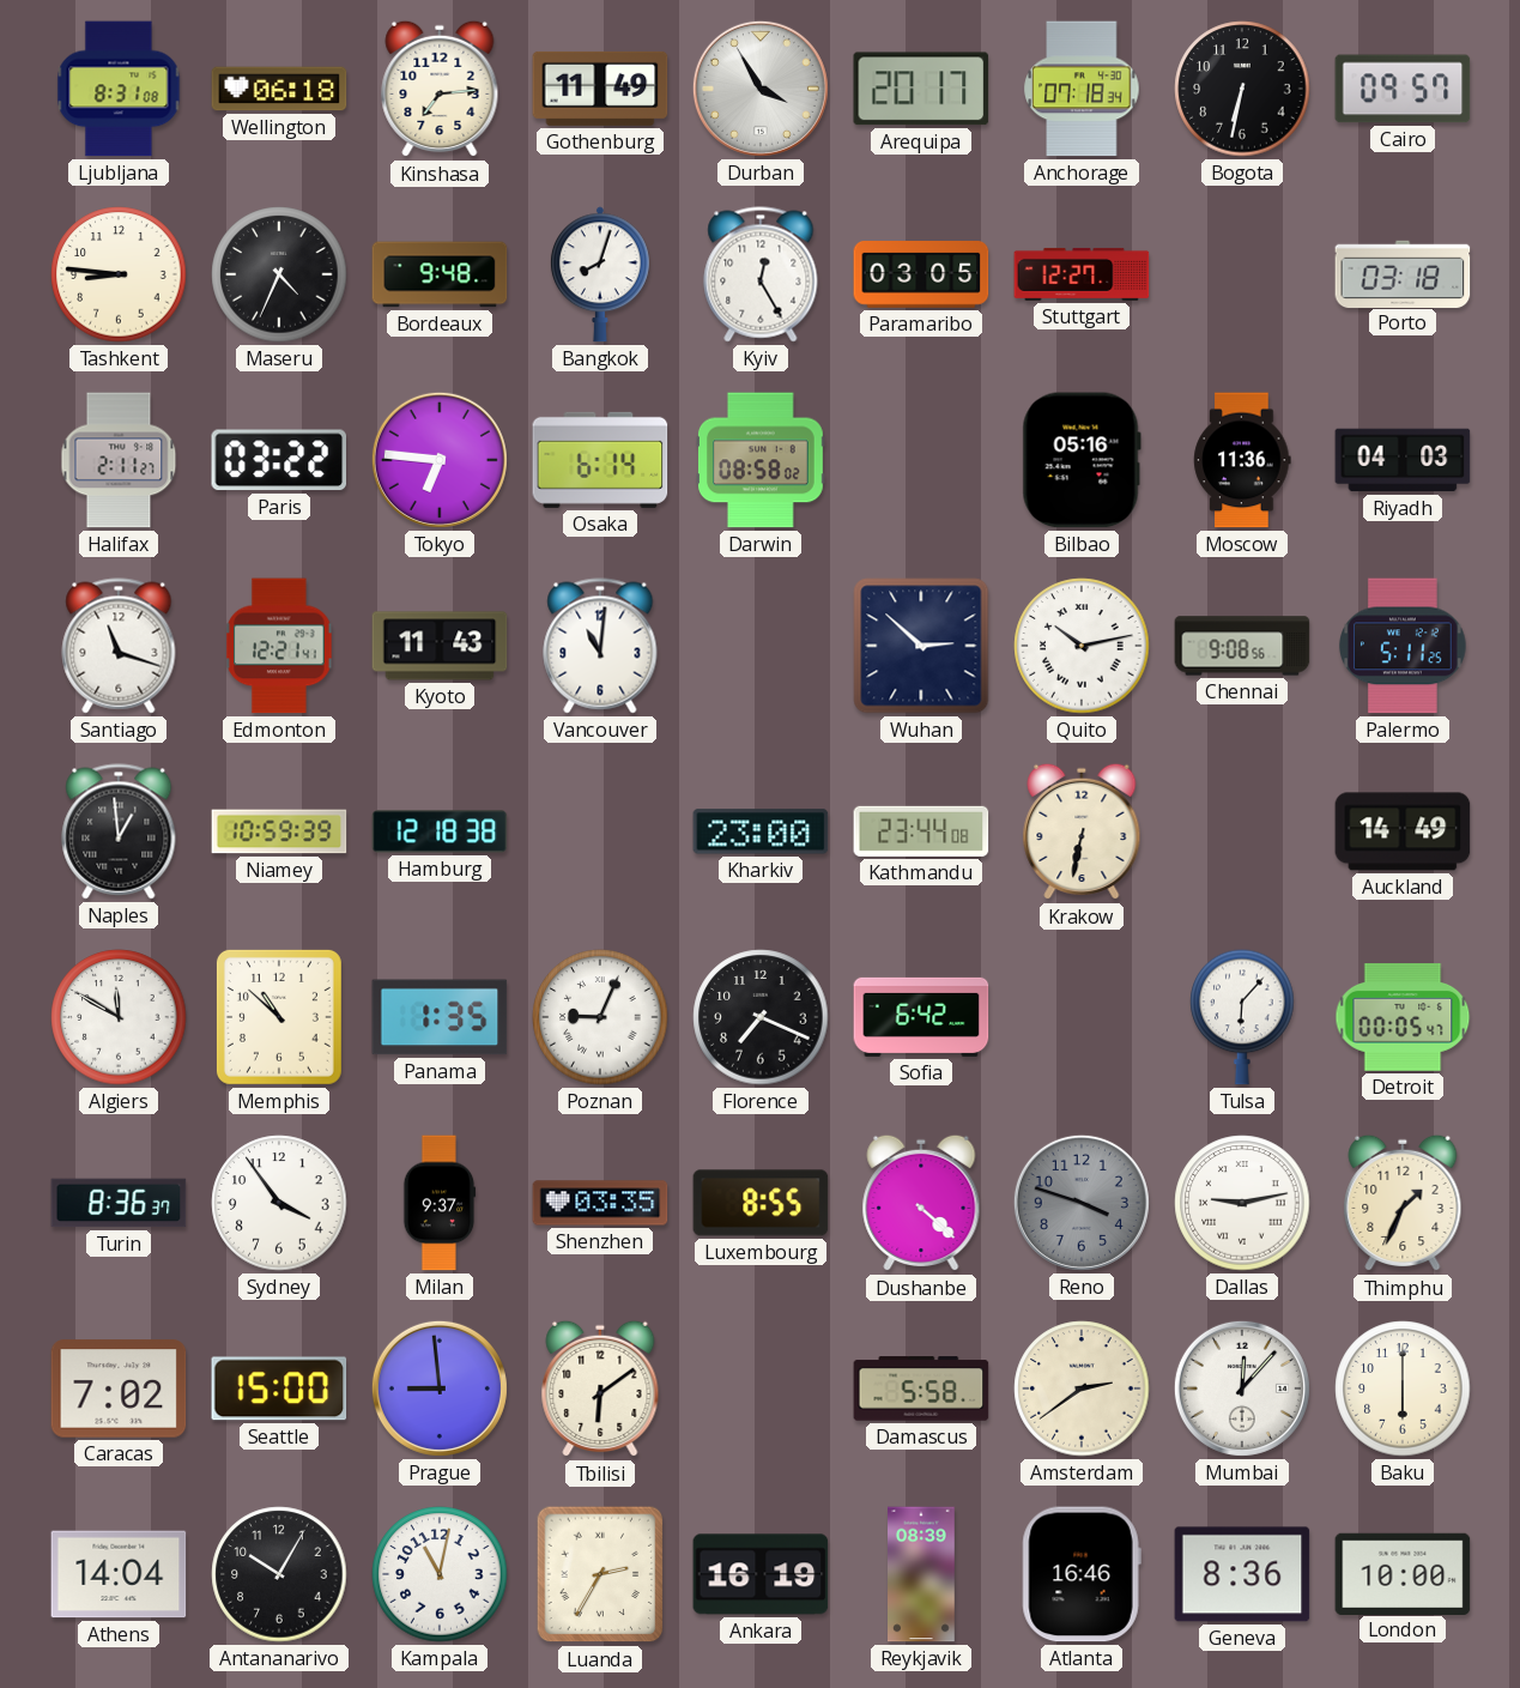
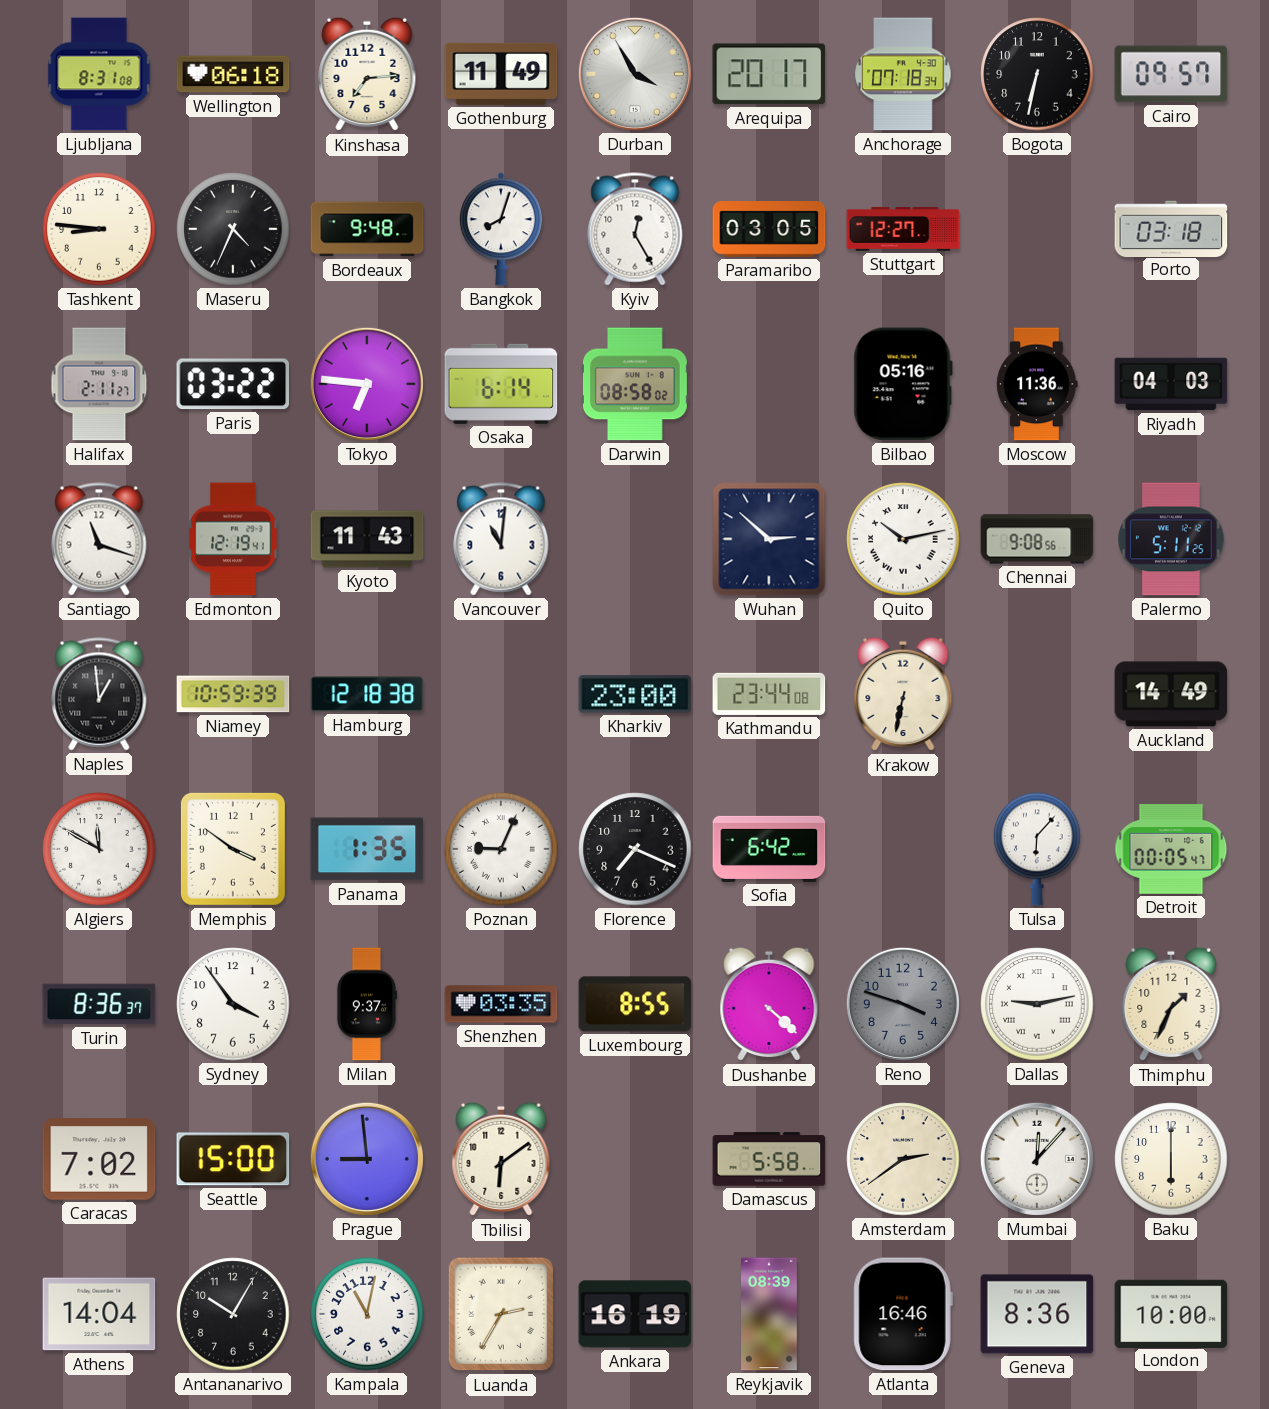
Edmonton: 12:21 -> 12:19 (233, 539)
Memphis: 10:52 -> 3:51 (233, 849)
